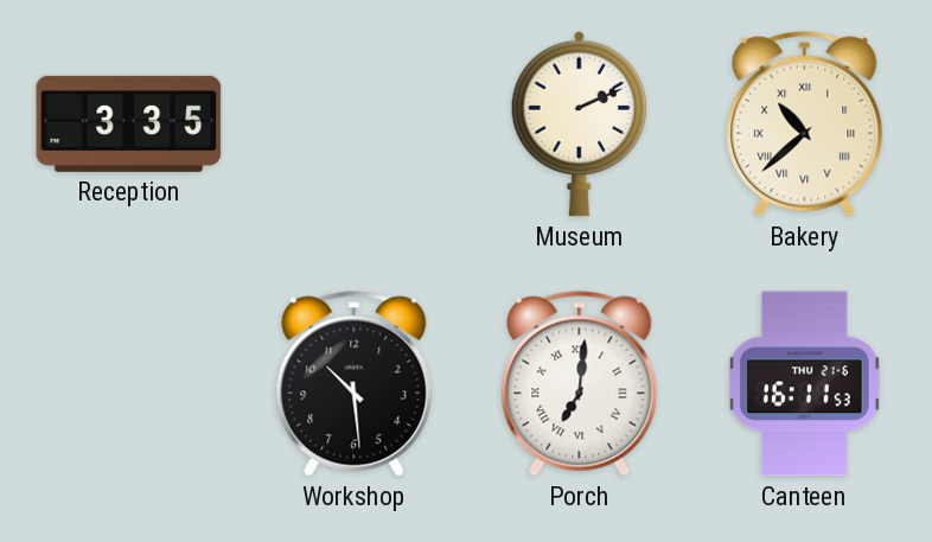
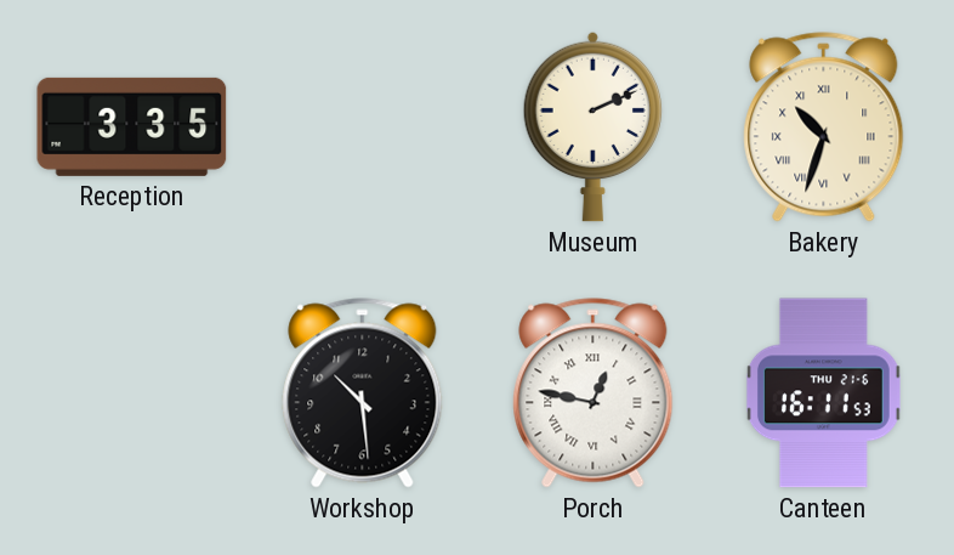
Bakery: 10:38 -> 10:33 (824, 128)
Porch: 7:01 -> 12:47 (594, 393)
